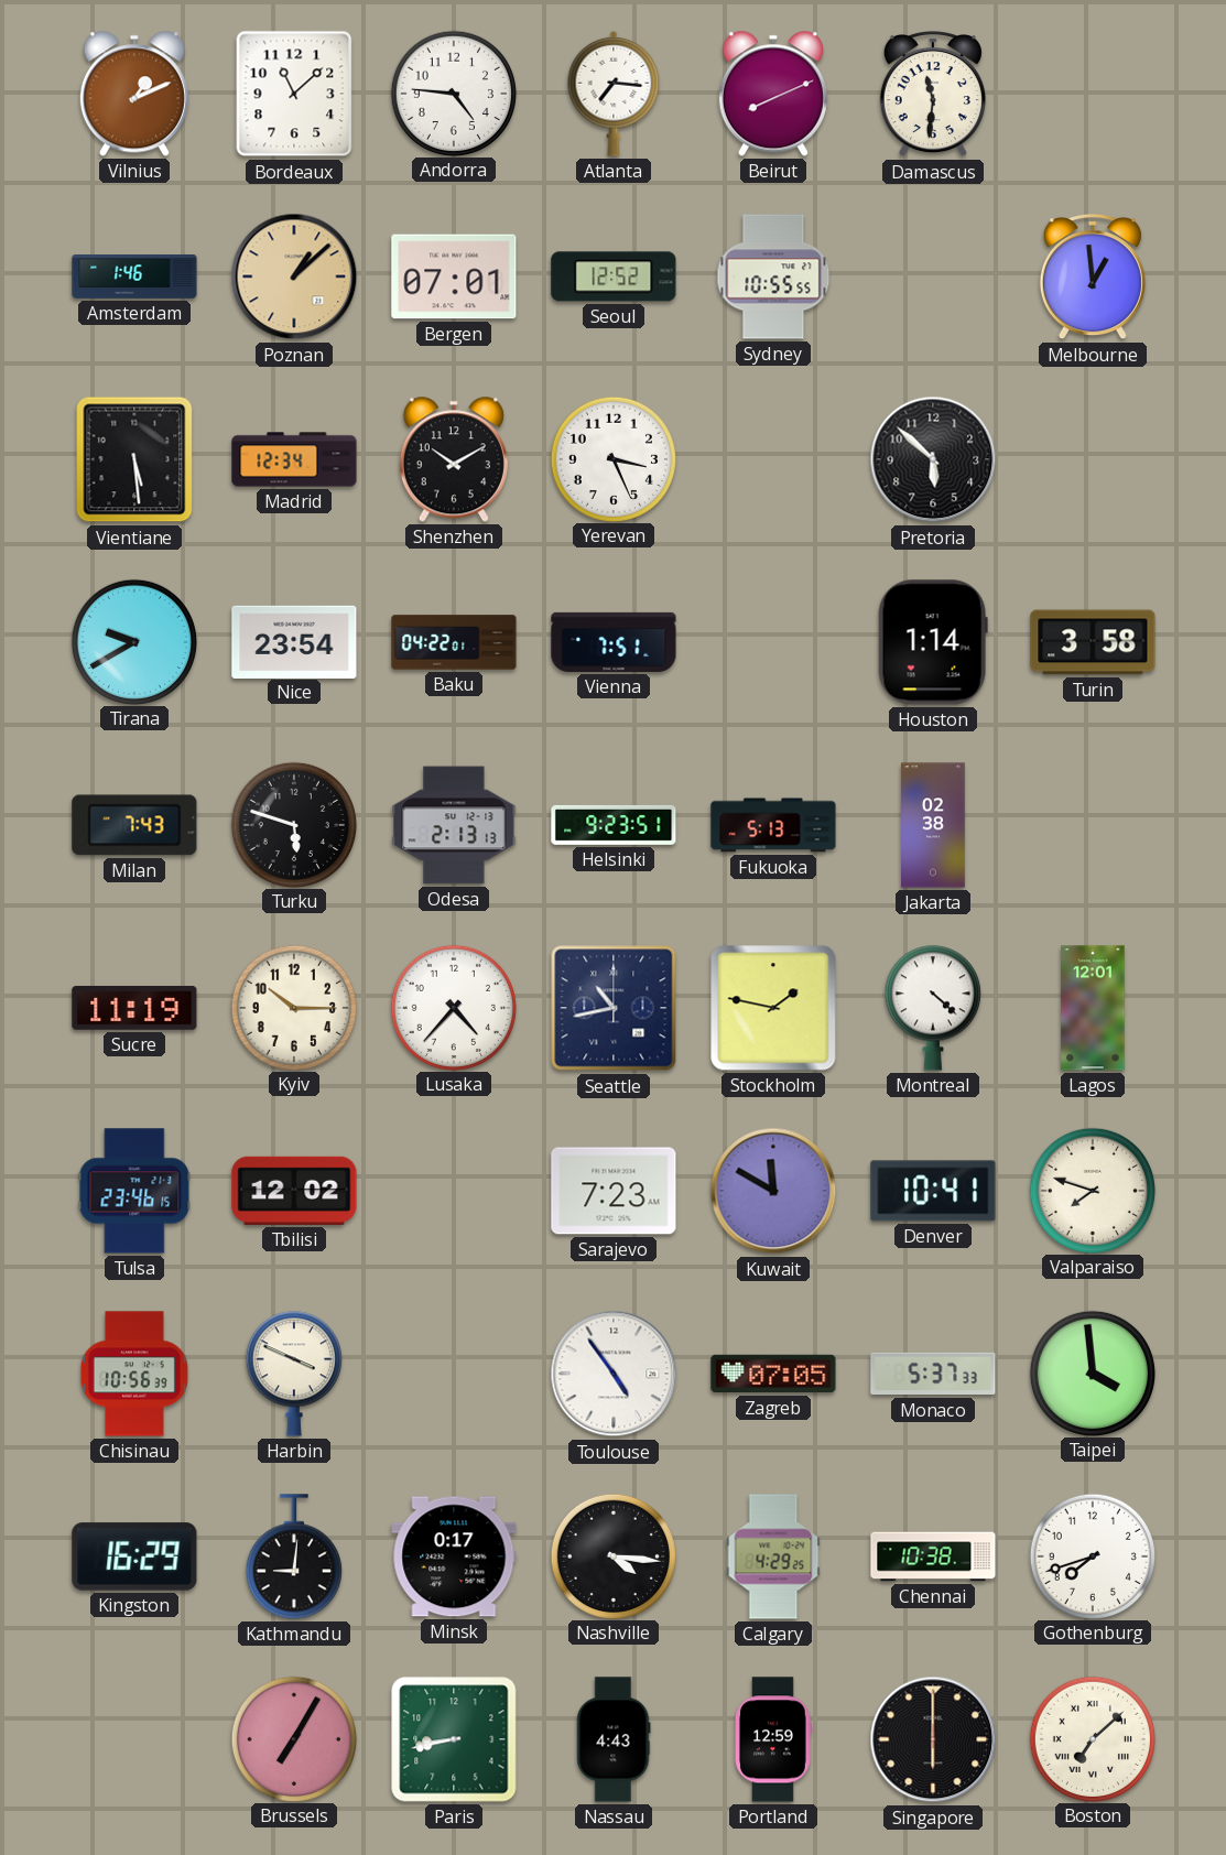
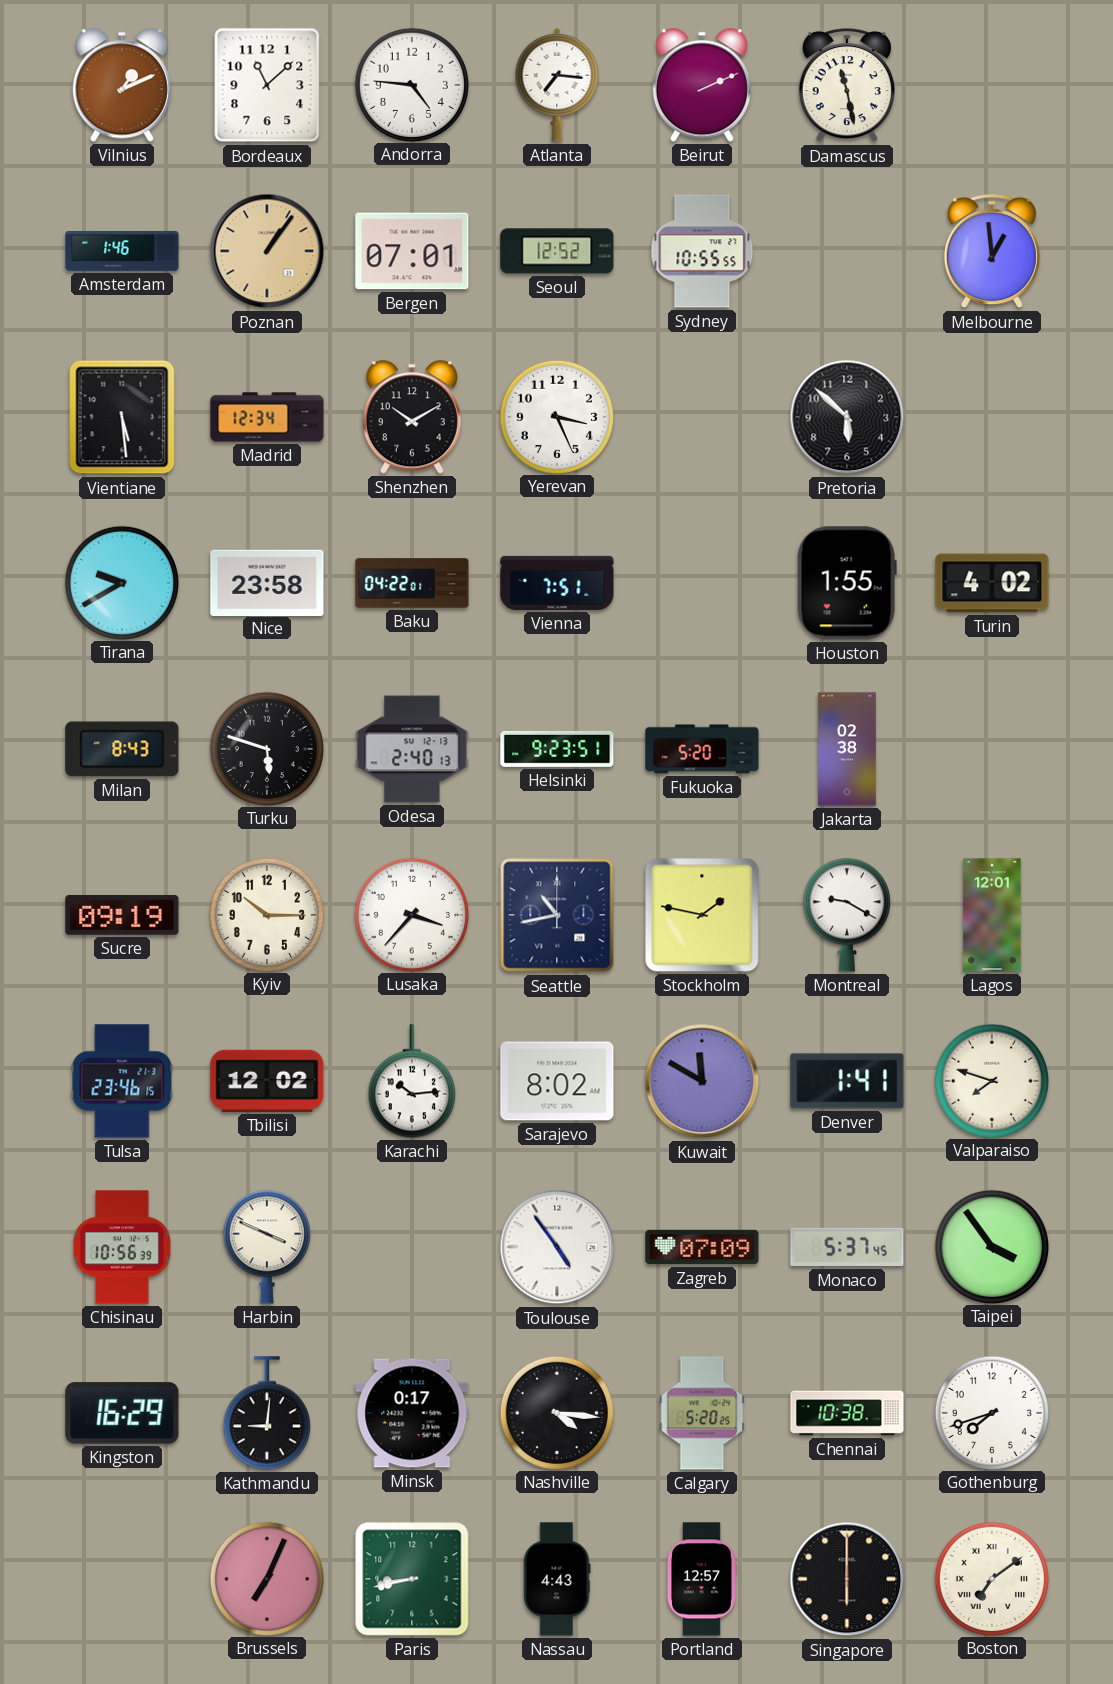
Beirut: 8:11 -> 2:11 (702, 85)
Damascus: 11:31 -> 11:28 (847, 86)
Poznan: 1:08 -> 1:06 (267, 251)
Nice: 23:54 -> 23:58 (267, 582)
Houston: 1:14 -> 1:55 (847, 583)
Turin: 3:58 -> 4:02 (992, 583)
Milan: 7:43 -> 8:43 (122, 749)
Odesa: 2:13 -> 2:40 (412, 749)
Fukuoka: 5:13 -> 5:20 (702, 749)
Sucre: 11:19 -> 09:19 (122, 915)
Lusaka: 4:37 -> 3:37 (411, 914)
Montreal: 4:22 -> 9:20 (847, 915)
Karachi: none -> 10:14 (412, 1081)
Sarajevo: 7:23 -> 8:02 (557, 1081)
Denver: 10:41 -> 1:41 (847, 1081)
Zagreb: 07:05 -> 07:09 (702, 1247)
Monaco: 5:37:33 -> 5:37:45 (847, 1247)
Taipei: 3:59 -> 3:54 (991, 1246)
Calgary: 4:29 -> 5:20 (702, 1413)
Brussels: 7:05 -> 7:04 (266, 1578)
Portland: 12:59 -> 12:57 (702, 1579)
Boston: 7:08 -> 7:09 (991, 1578)
